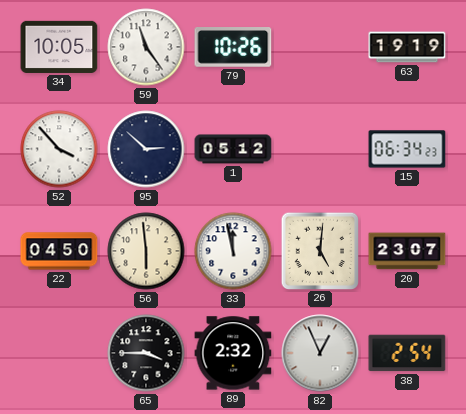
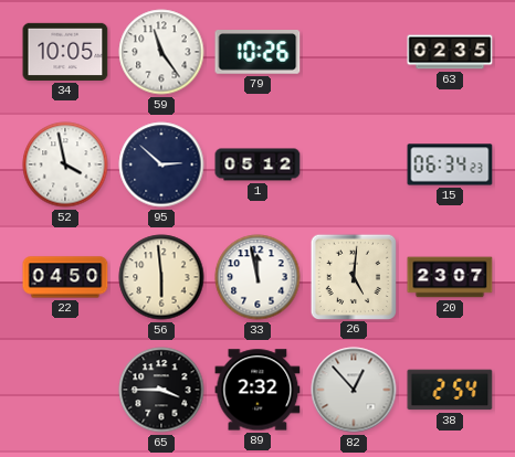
63: 19:19 -> 02:35 (450, 52)
52: 3:53 -> 3:58 (65, 164)
82: 12:56 -> 12:53 (354, 390)
